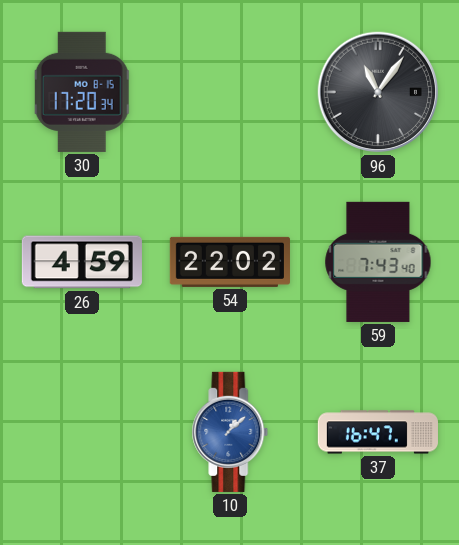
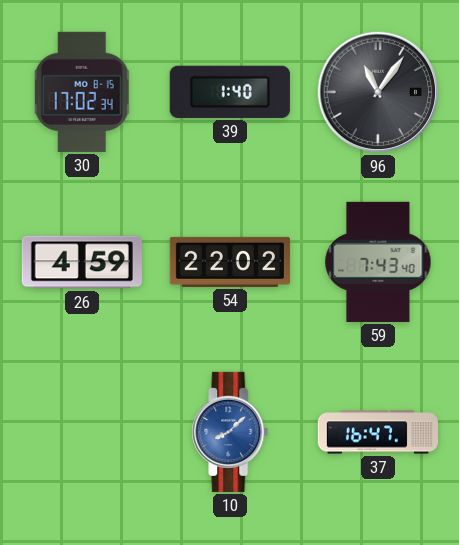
30: 17:20 -> 17:02 (82, 92)
39: none -> 1:40 (230, 92)
10: 1:08 -> 8:08 (230, 432)
